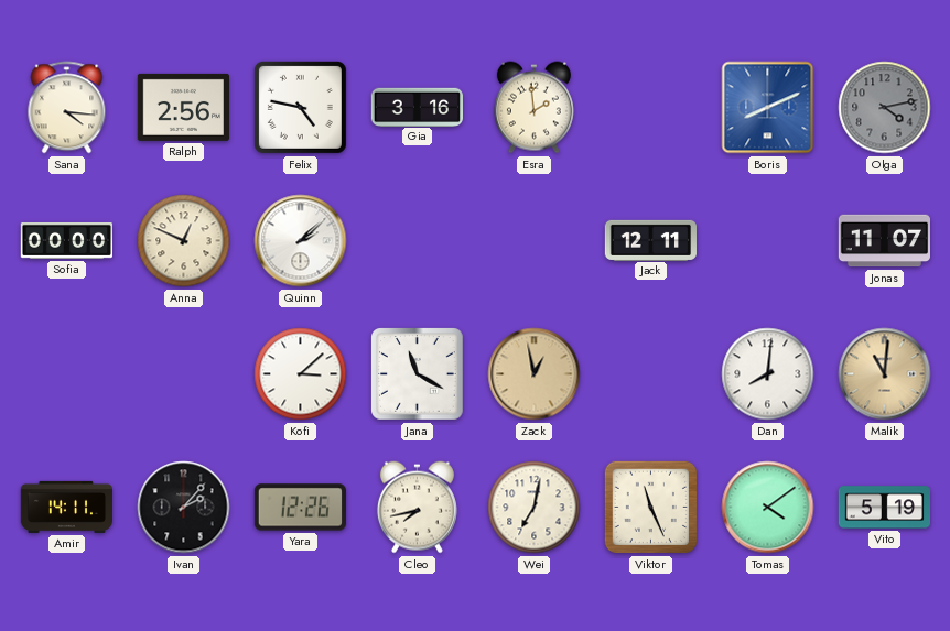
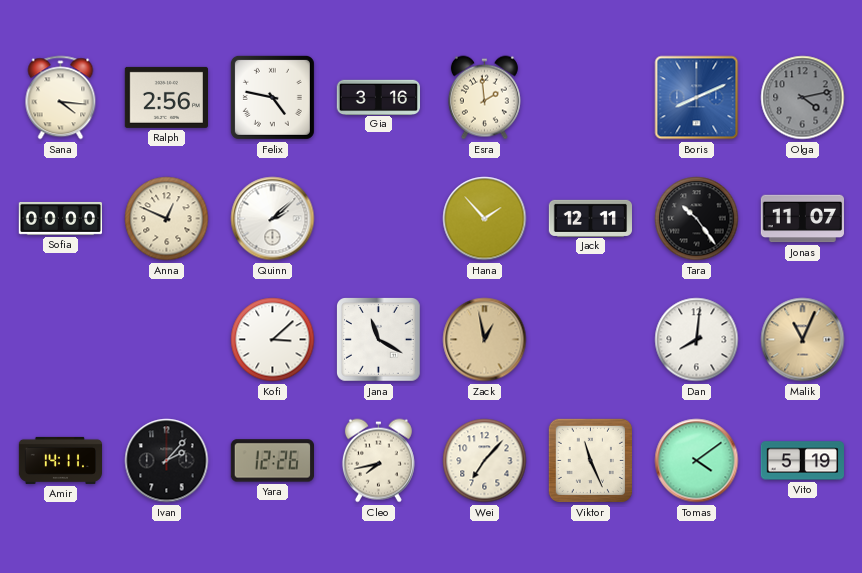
Hana: none -> 1:53 (485, 219)
Tara: none -> 10:24 (697, 219)
Malik: 11:01 -> 11:04 (803, 340)
Wei: 7:02 -> 7:07 (485, 461)
